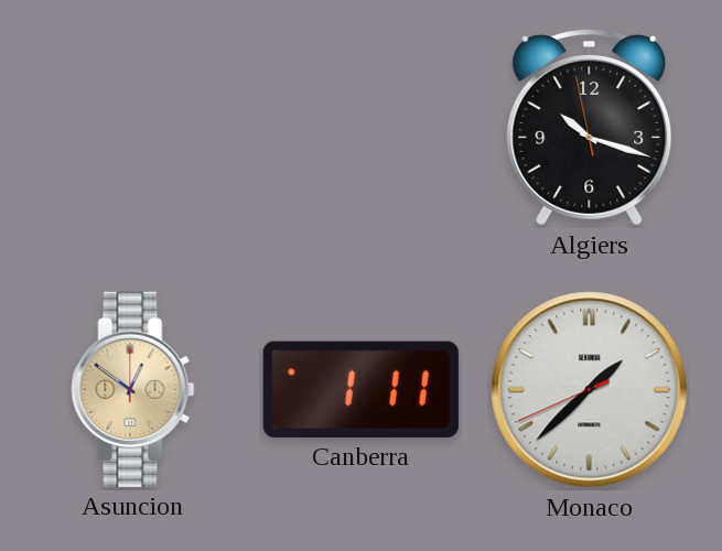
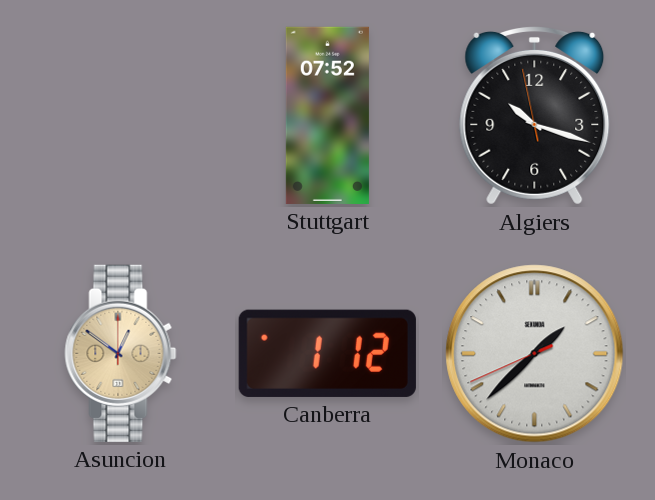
Stuttgart: none -> 07:52 (327, 115)
Canberra: 1:11 -> 1:12 (327, 353)
